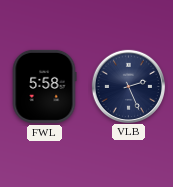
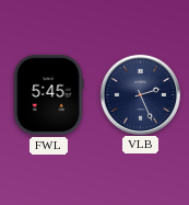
FWL: 5:58 -> 5:45 (48, 94)
